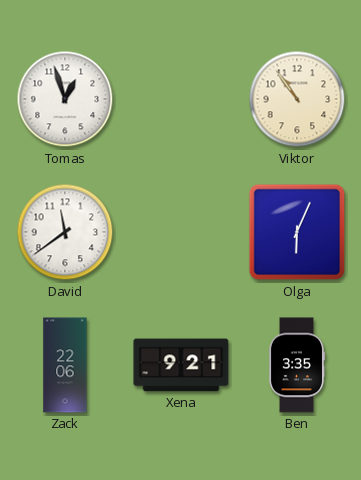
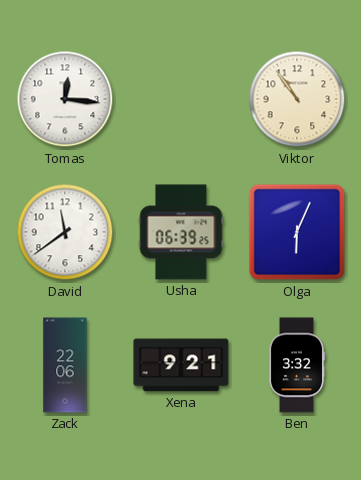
Tomas: 12:57 -> 12:16 (65, 99)
Usha: none -> 06:39 (181, 232)
Ben: 3:35 -> 3:32 (296, 365)
